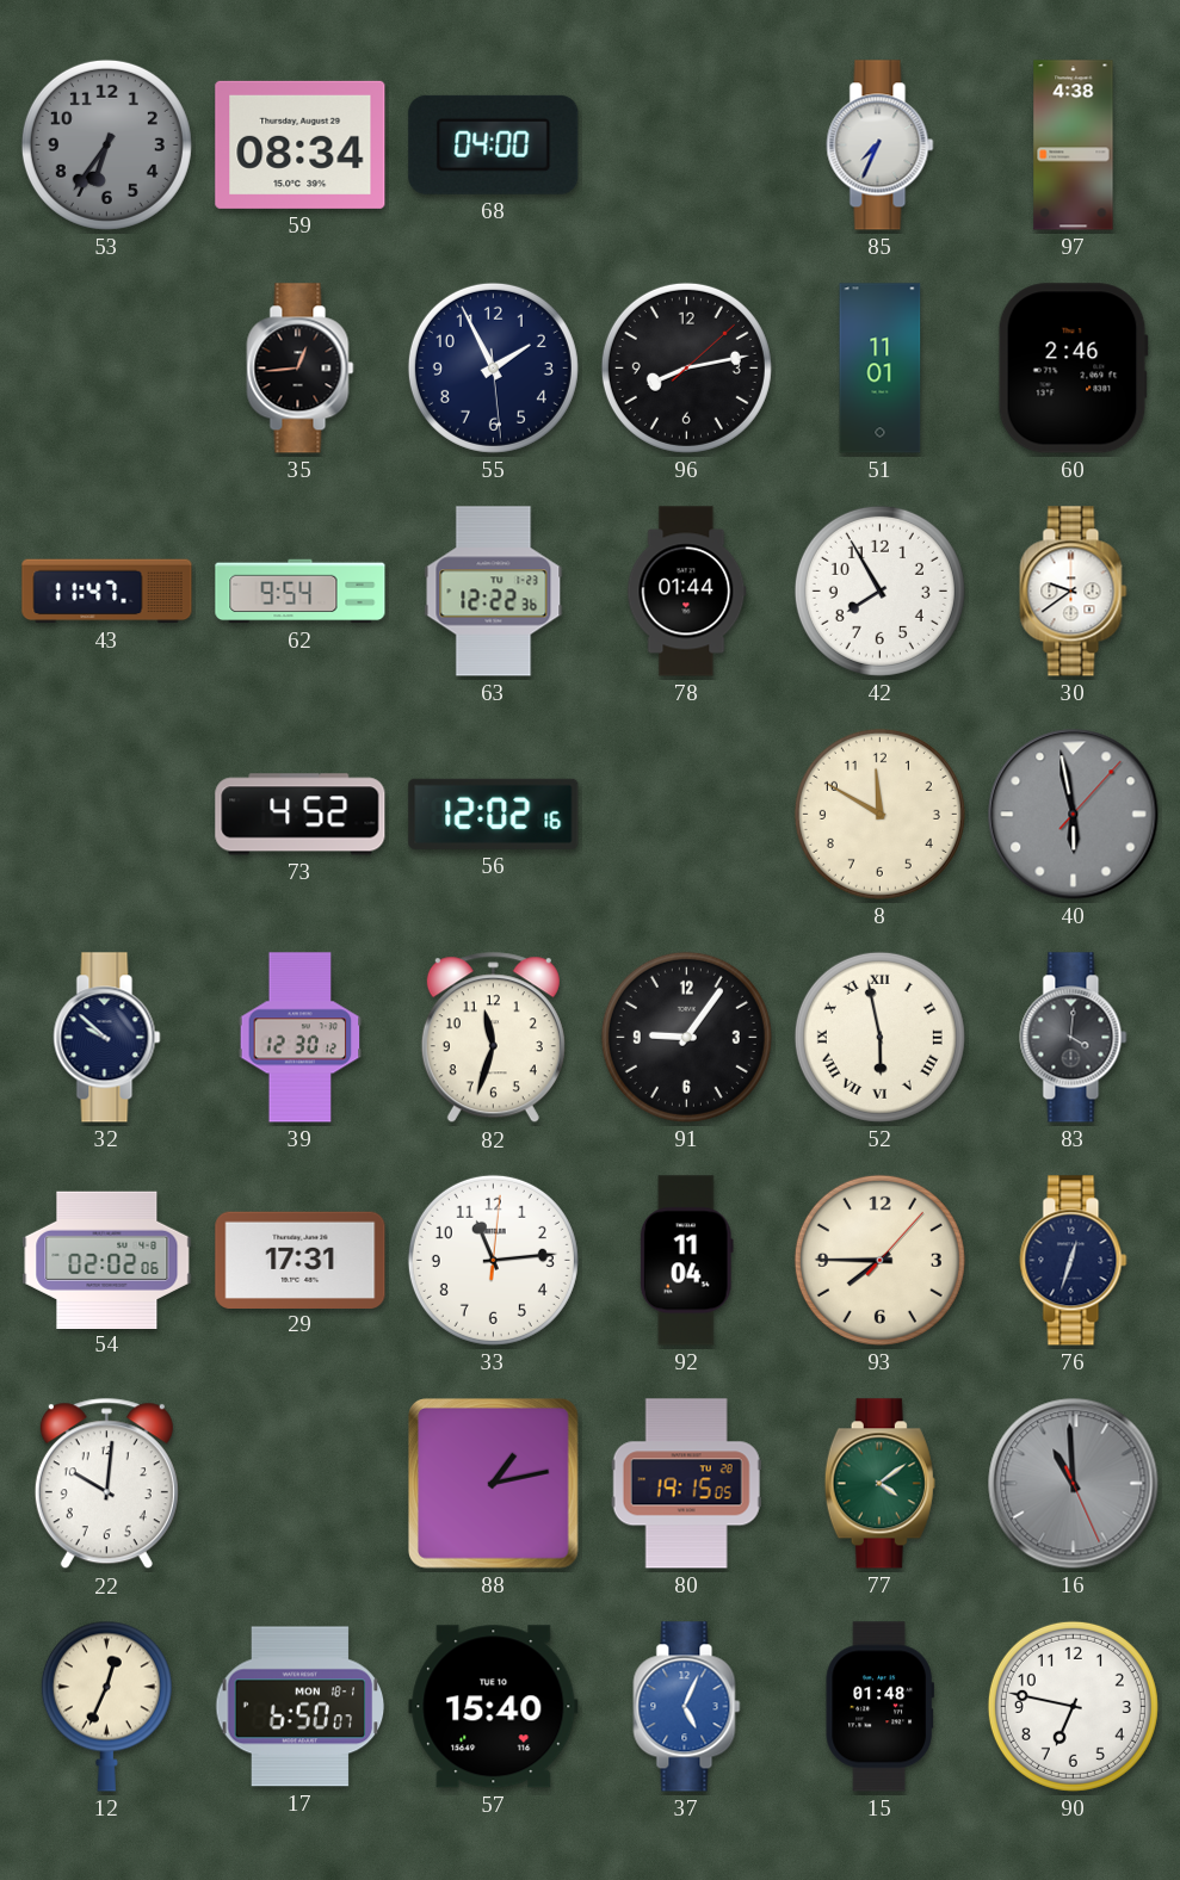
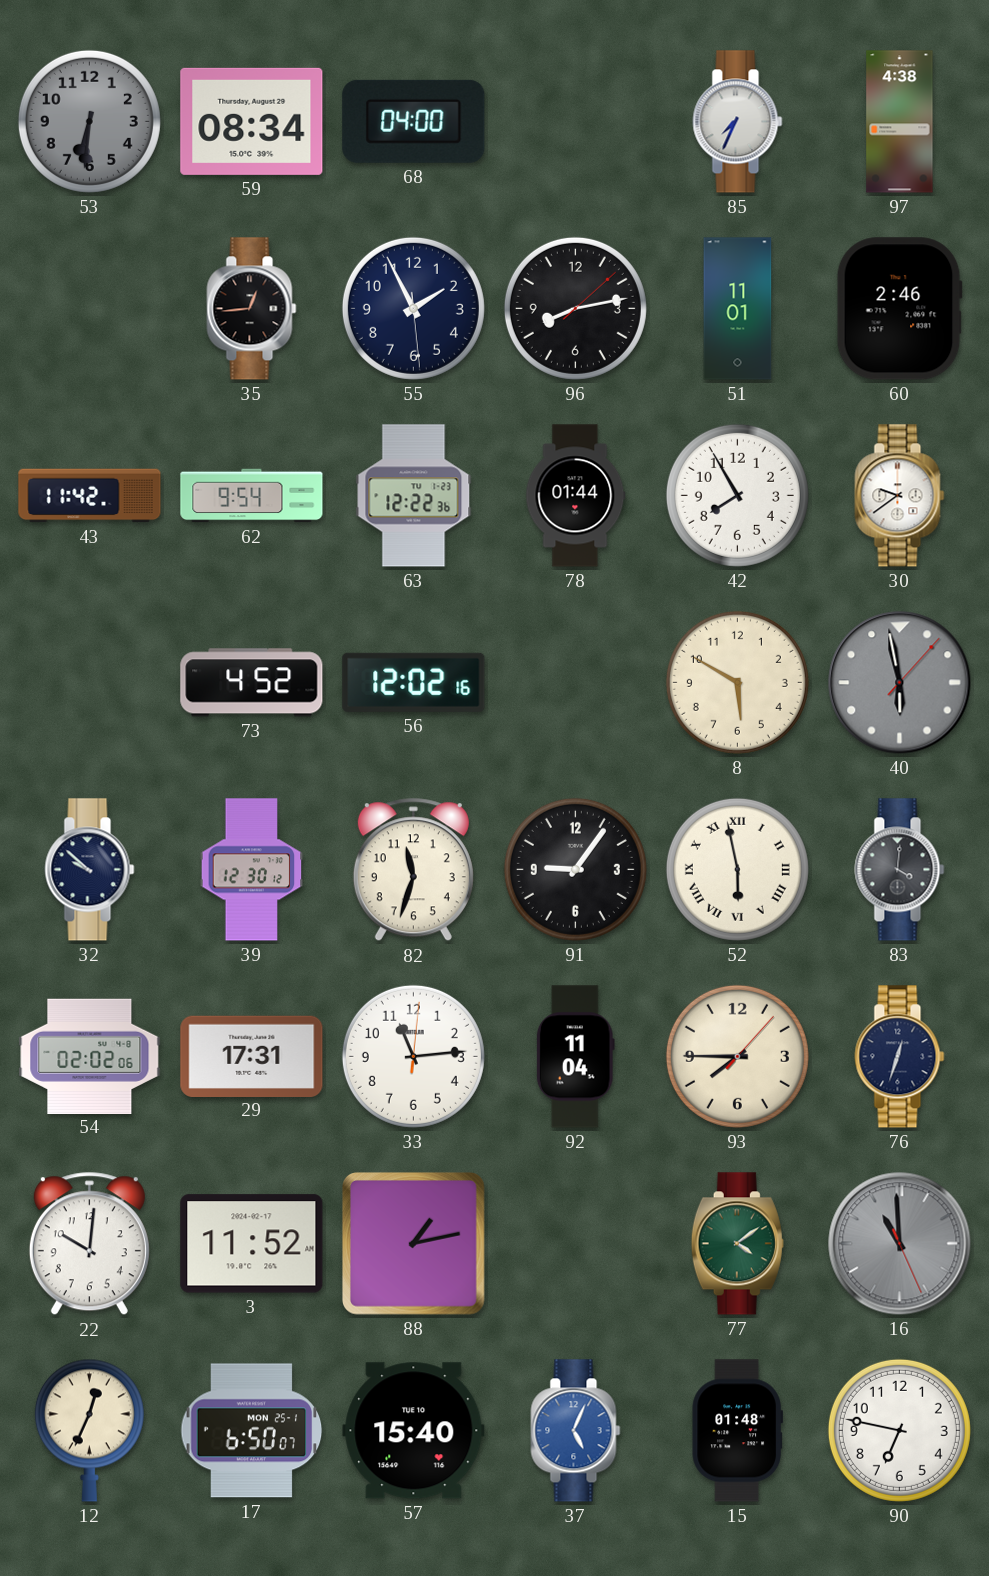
53: 6:36 -> 6:31 (89, 121)
43: 11:47 -> 11:42 (90, 496)
8: 11:50 -> 5:50 (737, 682)
3: none -> 11:52 (252, 1244)
80: 19:15 -> none (686, 1484)
17 date: MON 18-1 -> MON 25-1 (252, 1431)
